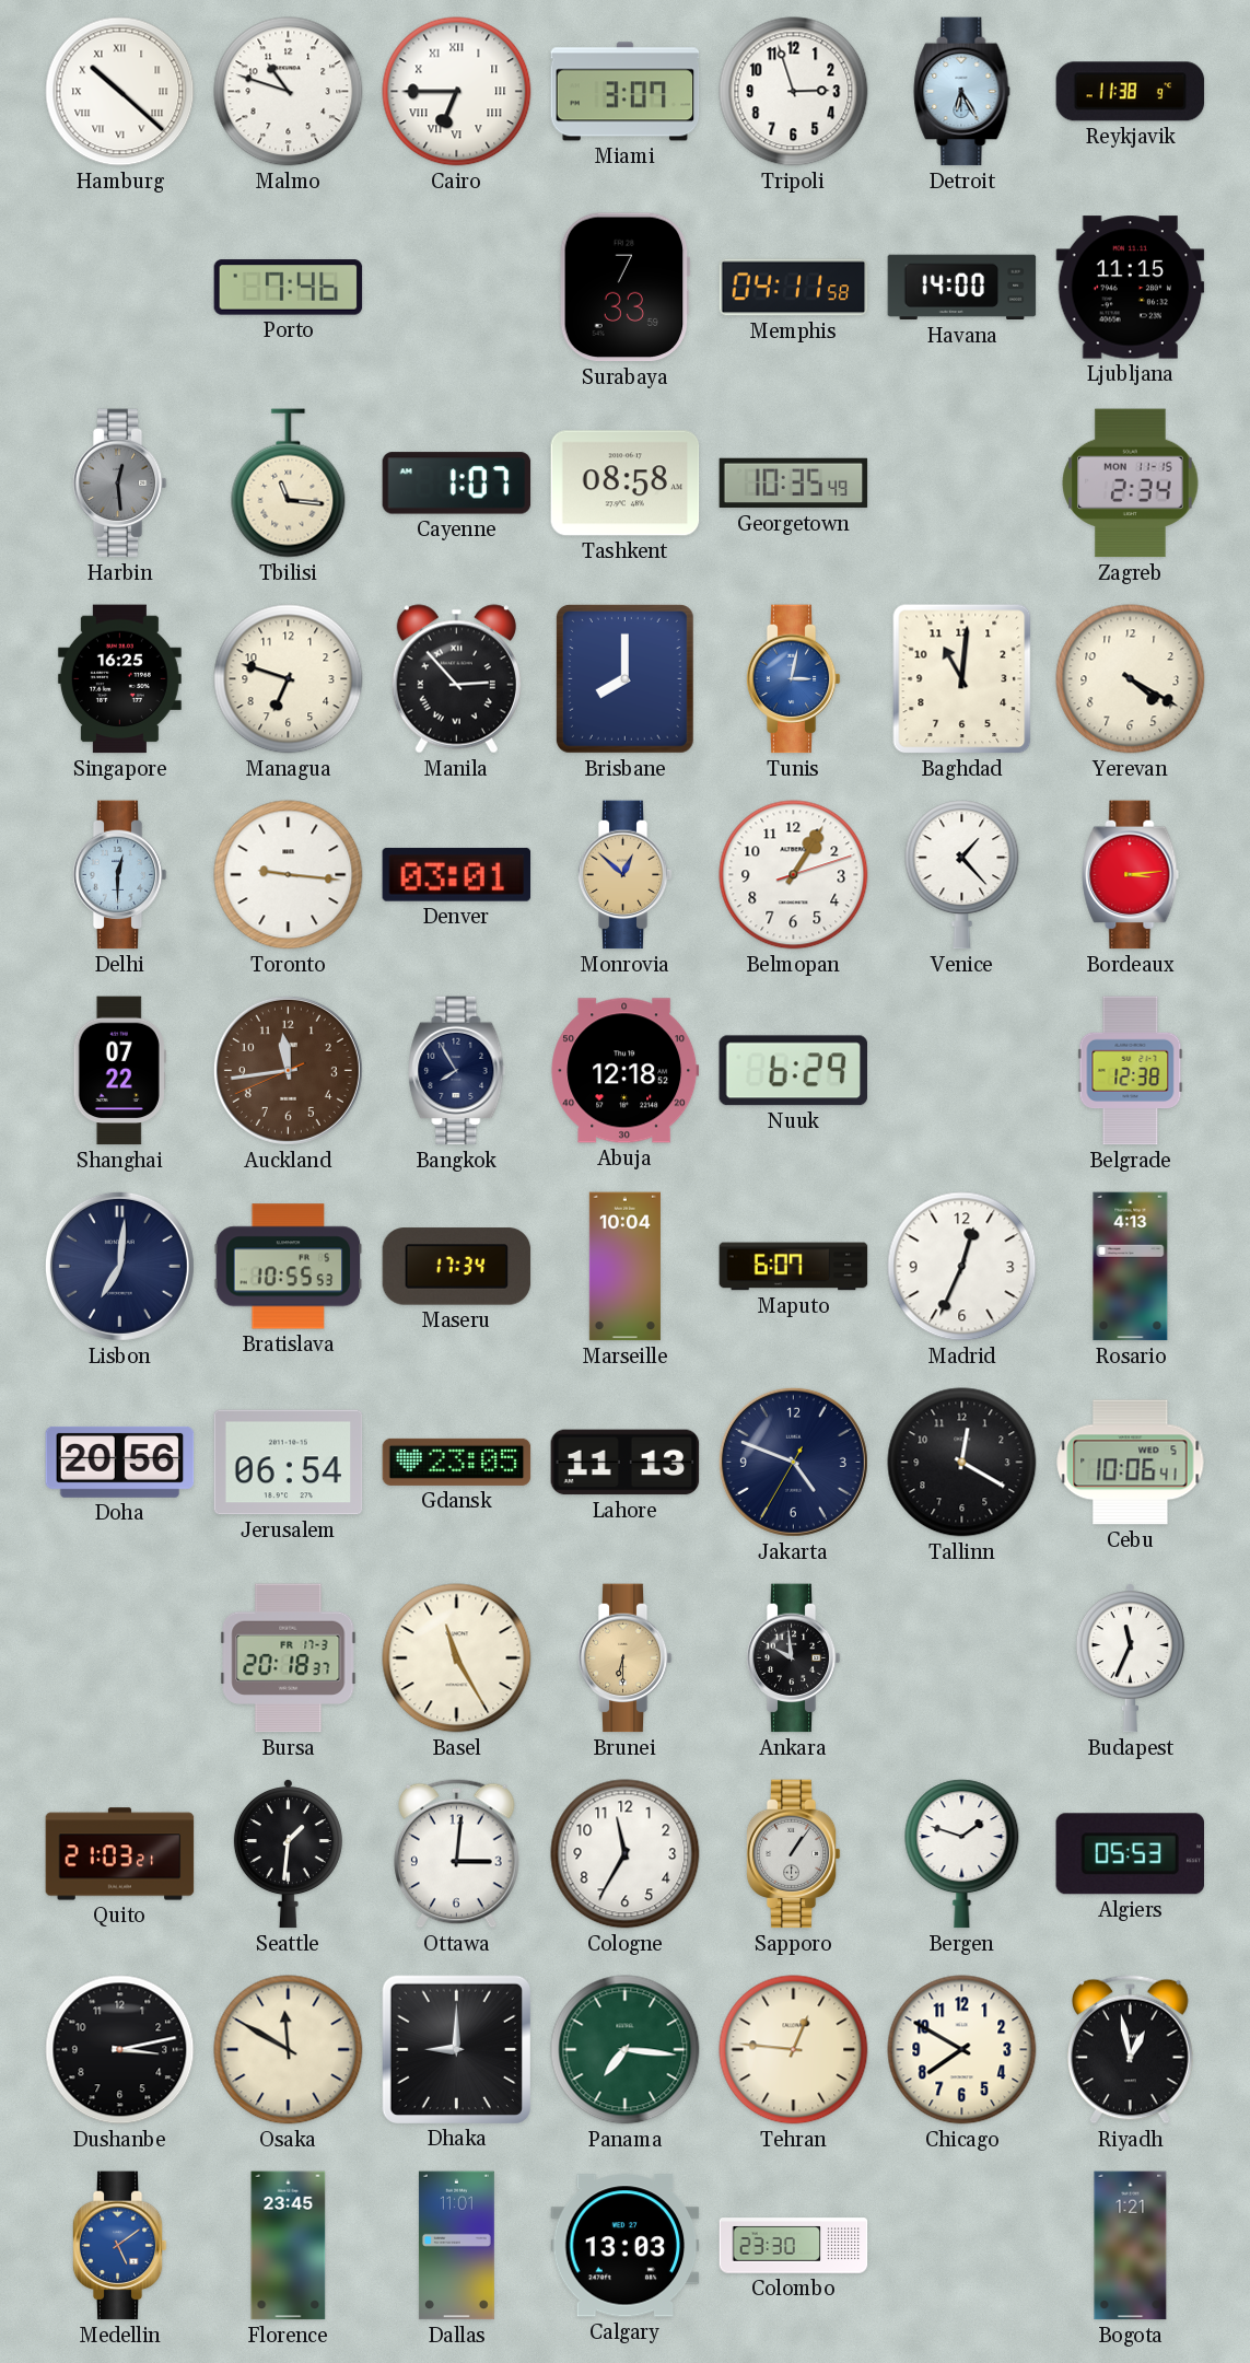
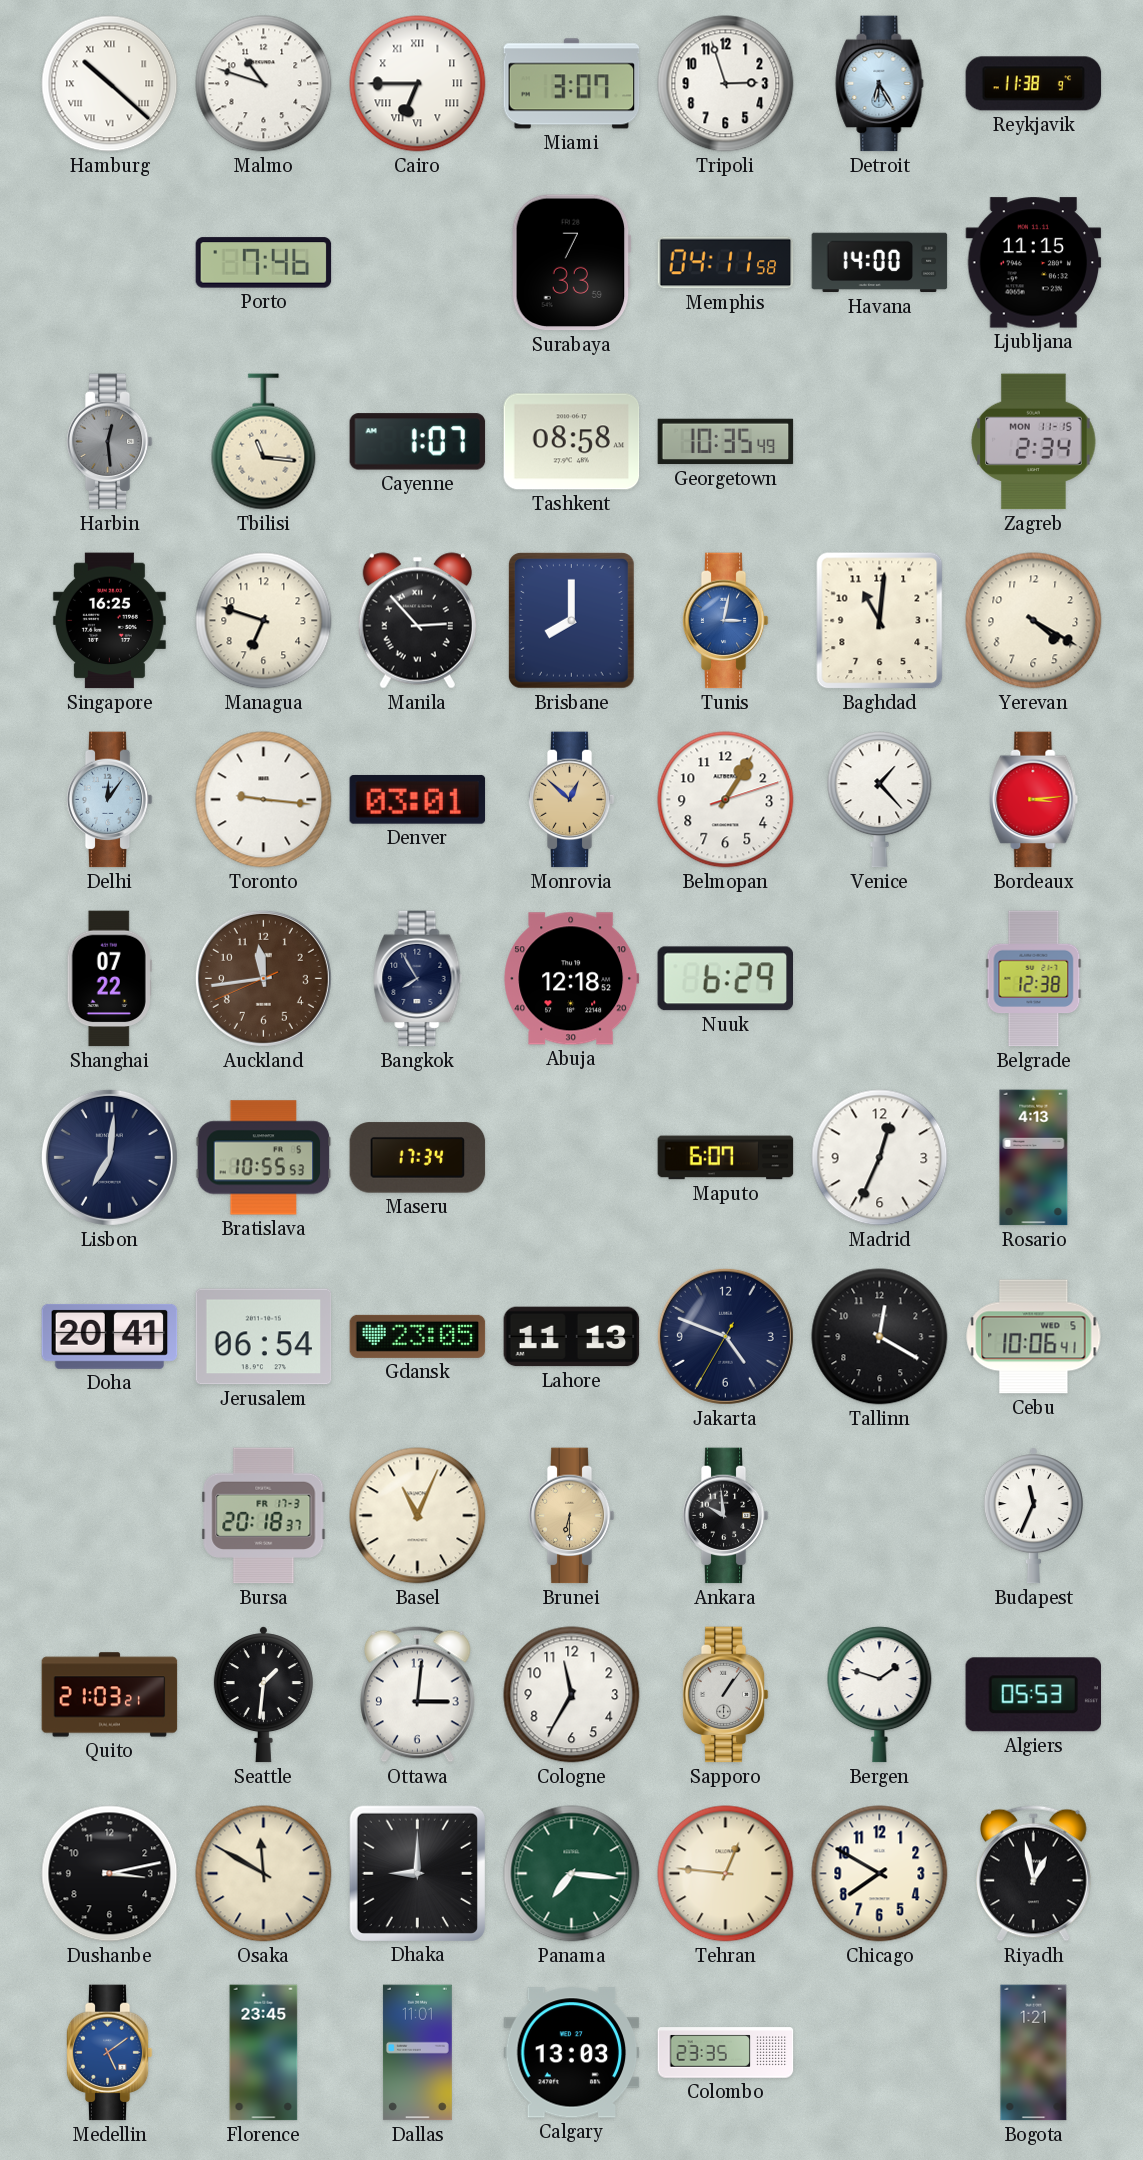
Delhi: 12:30 -> 12:06 (109, 800)
Marseille: 10:04 -> none (624, 1267)
Doha: 20:56 -> 20:41 (110, 1336)
Basel: 11:25 -> 11:04 (418, 1516)
Colombo: 23:30 -> 23:35 (726, 2053)
